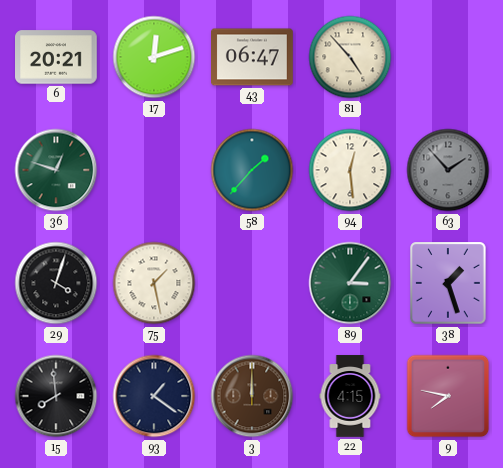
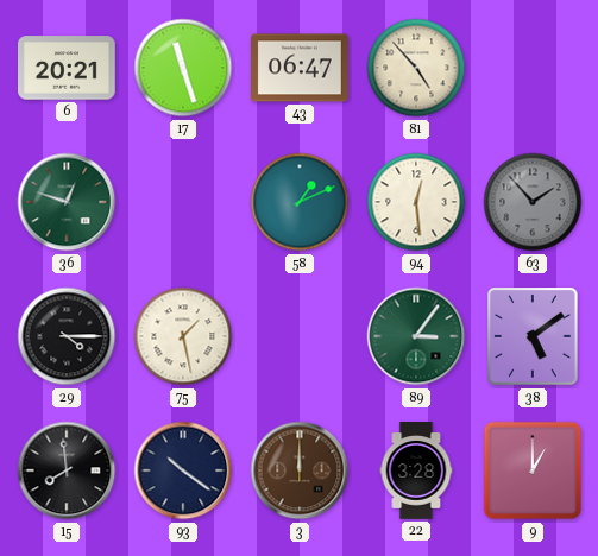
17: 12:12 -> 11:27 (183, 68)
58: 1:37 -> 1:11 (300, 202)
29: 4:03 -> 4:15 (67, 336)
38: 1:27 -> 5:09 (533, 336)
93: 1:21 -> 10:21 (183, 470)
22: 4:15 -> 3:28 (416, 470)
9: 7:47 -> 1:00 (533, 470)
